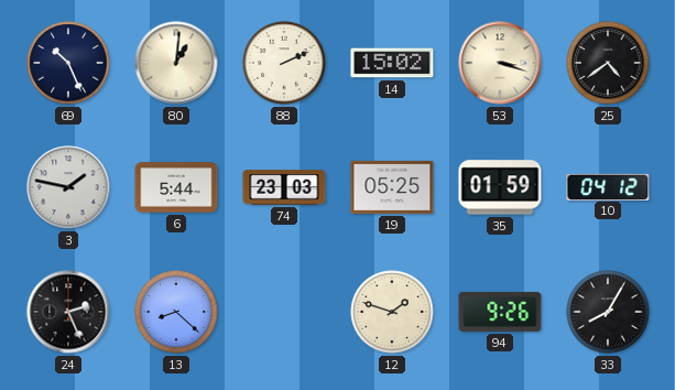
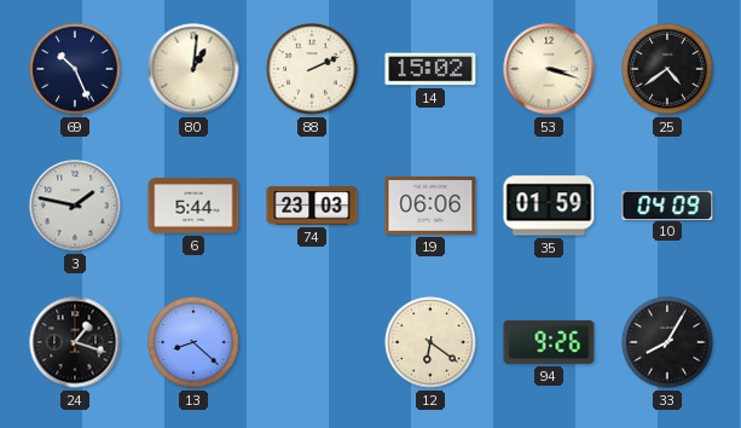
19: 05:25 -> 06:06 (430, 206)
10: 04:12 -> 04:09 (667, 204)
24: 2:26 -> 1:18 (75, 342)
12: 1:48 -> 6:21 (430, 342)
